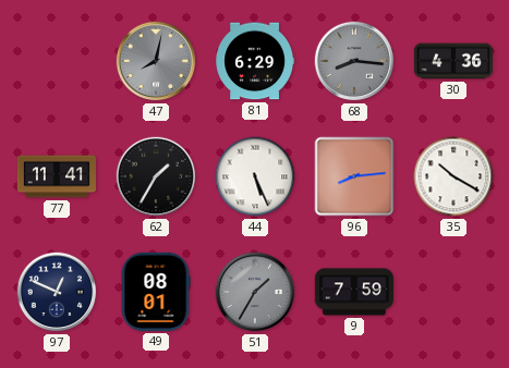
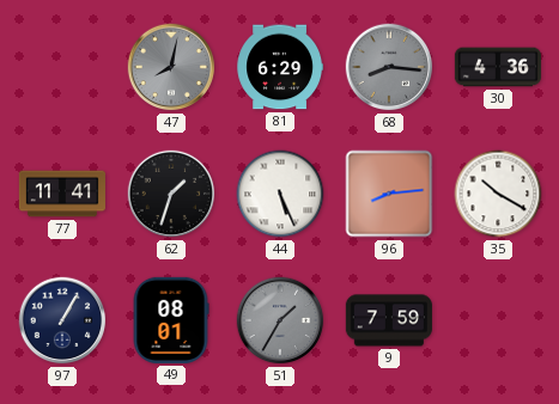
62: 1:35 -> 1:33 (171, 194)
97: 12:49 -> 1:05 (62, 320)
